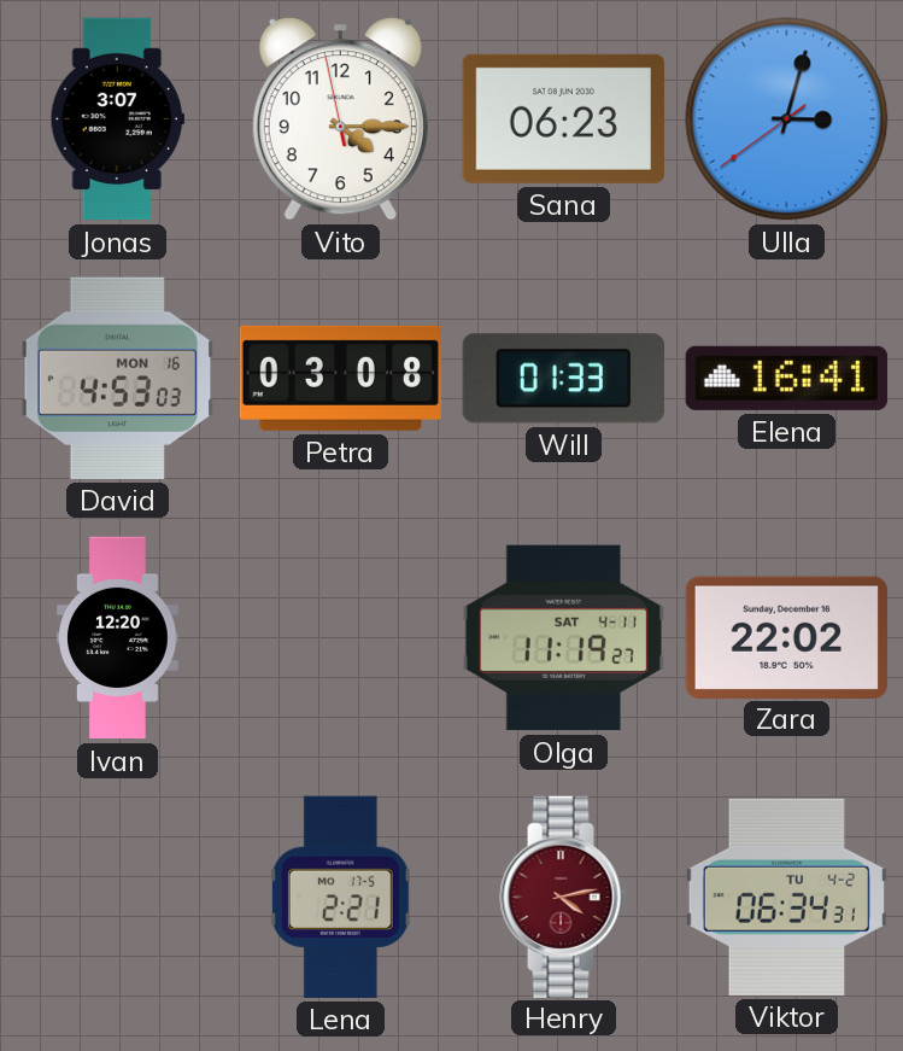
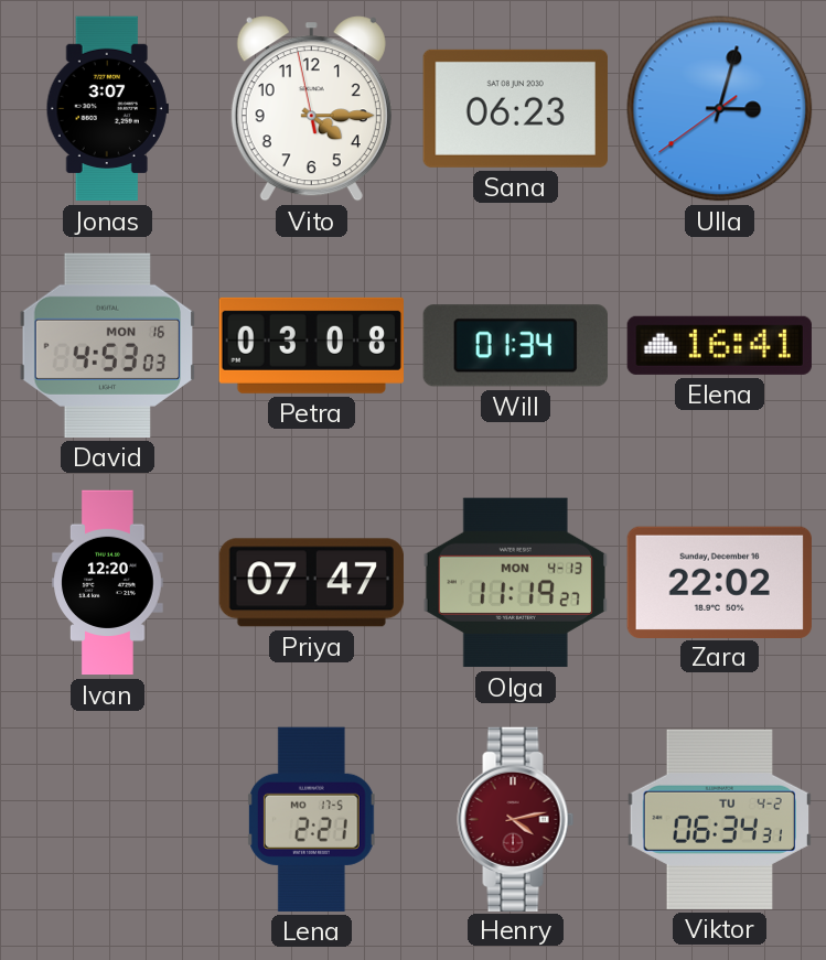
Will: 01:33 -> 01:34 (515, 346)
Priya: none -> 07:47 (311, 583)
Olga date: SAT 4-11 -> MON 4-13 (515, 583)
